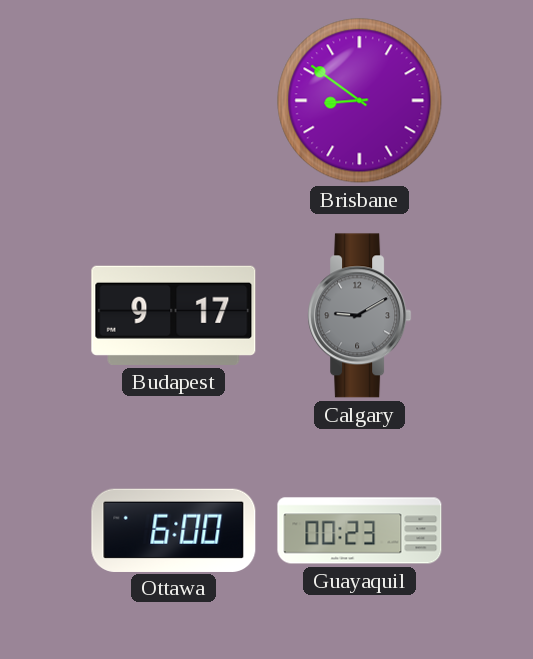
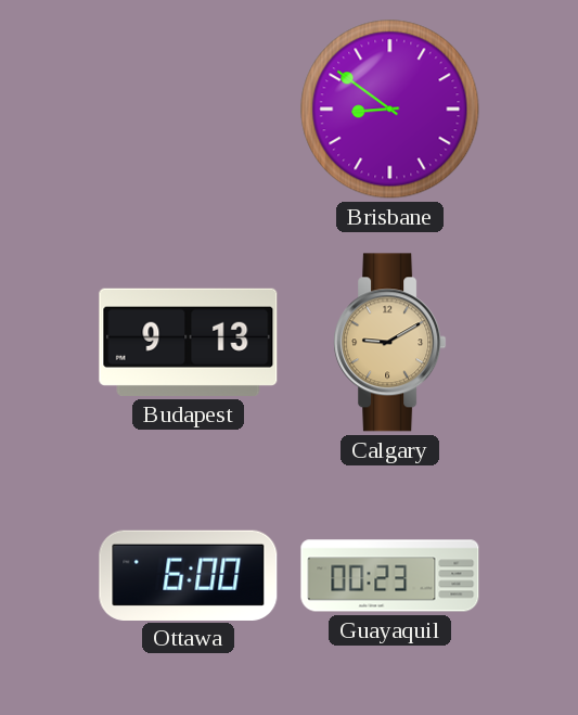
Budapest: 9:17 -> 9:13 (189, 342)
Calgary dial: grey -> champagne (390, 343)
